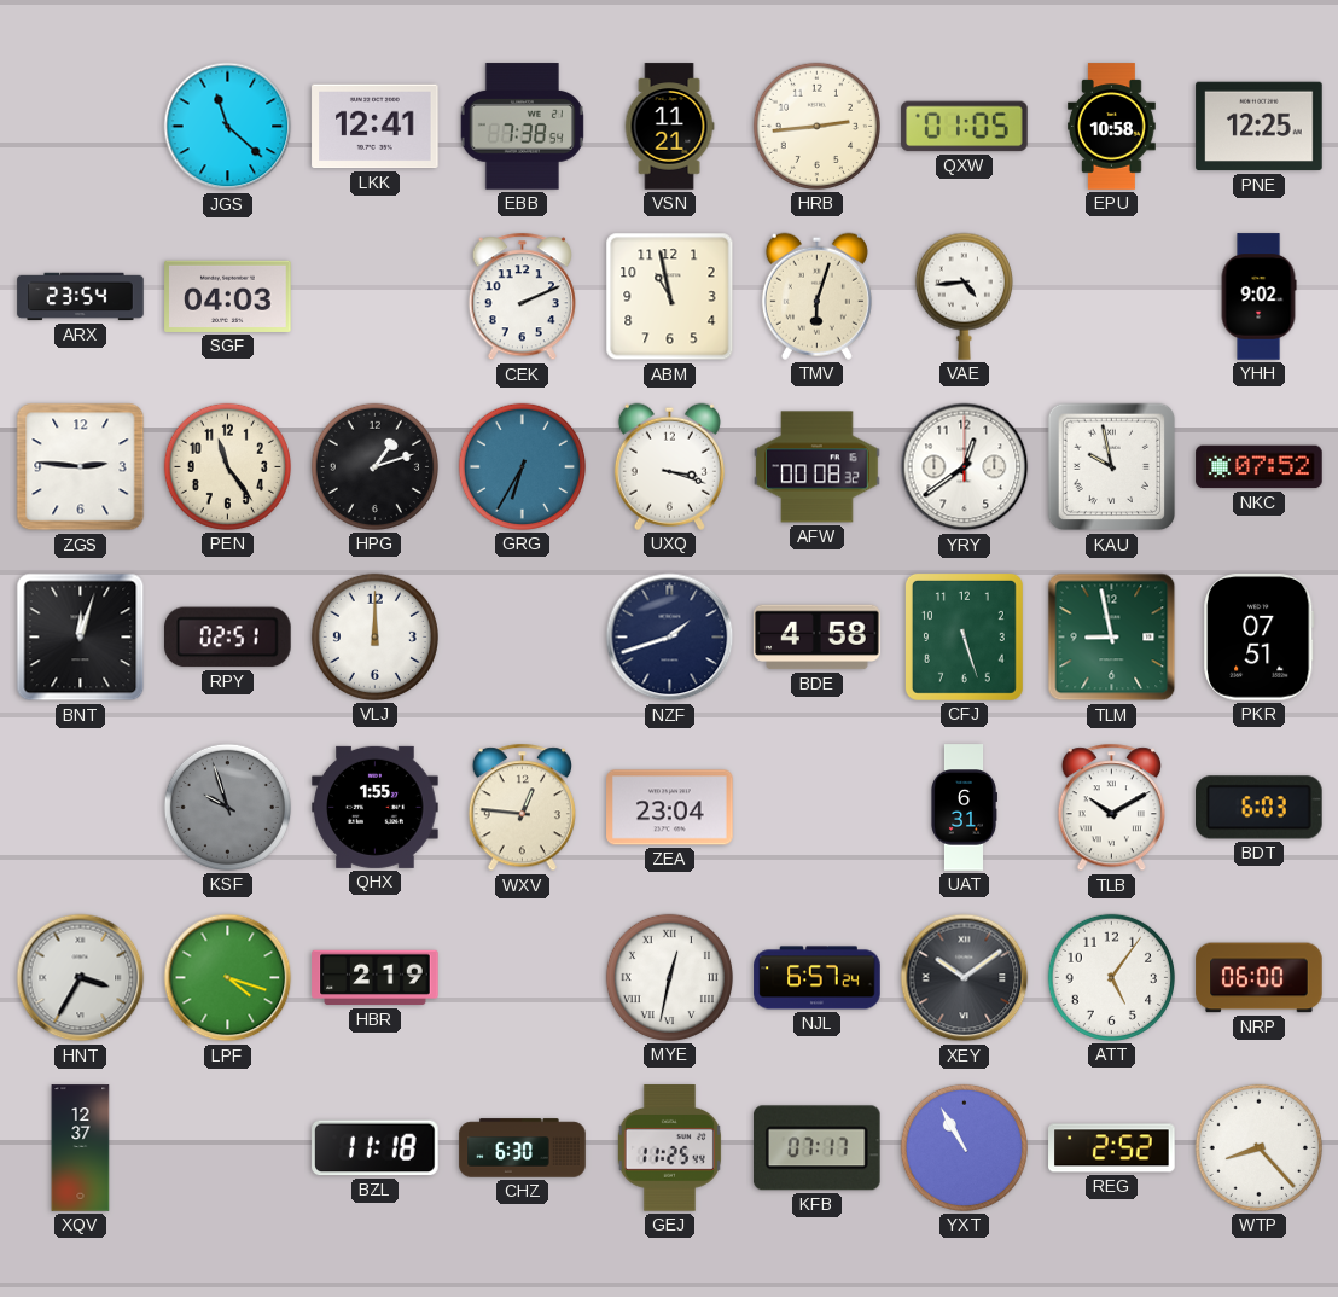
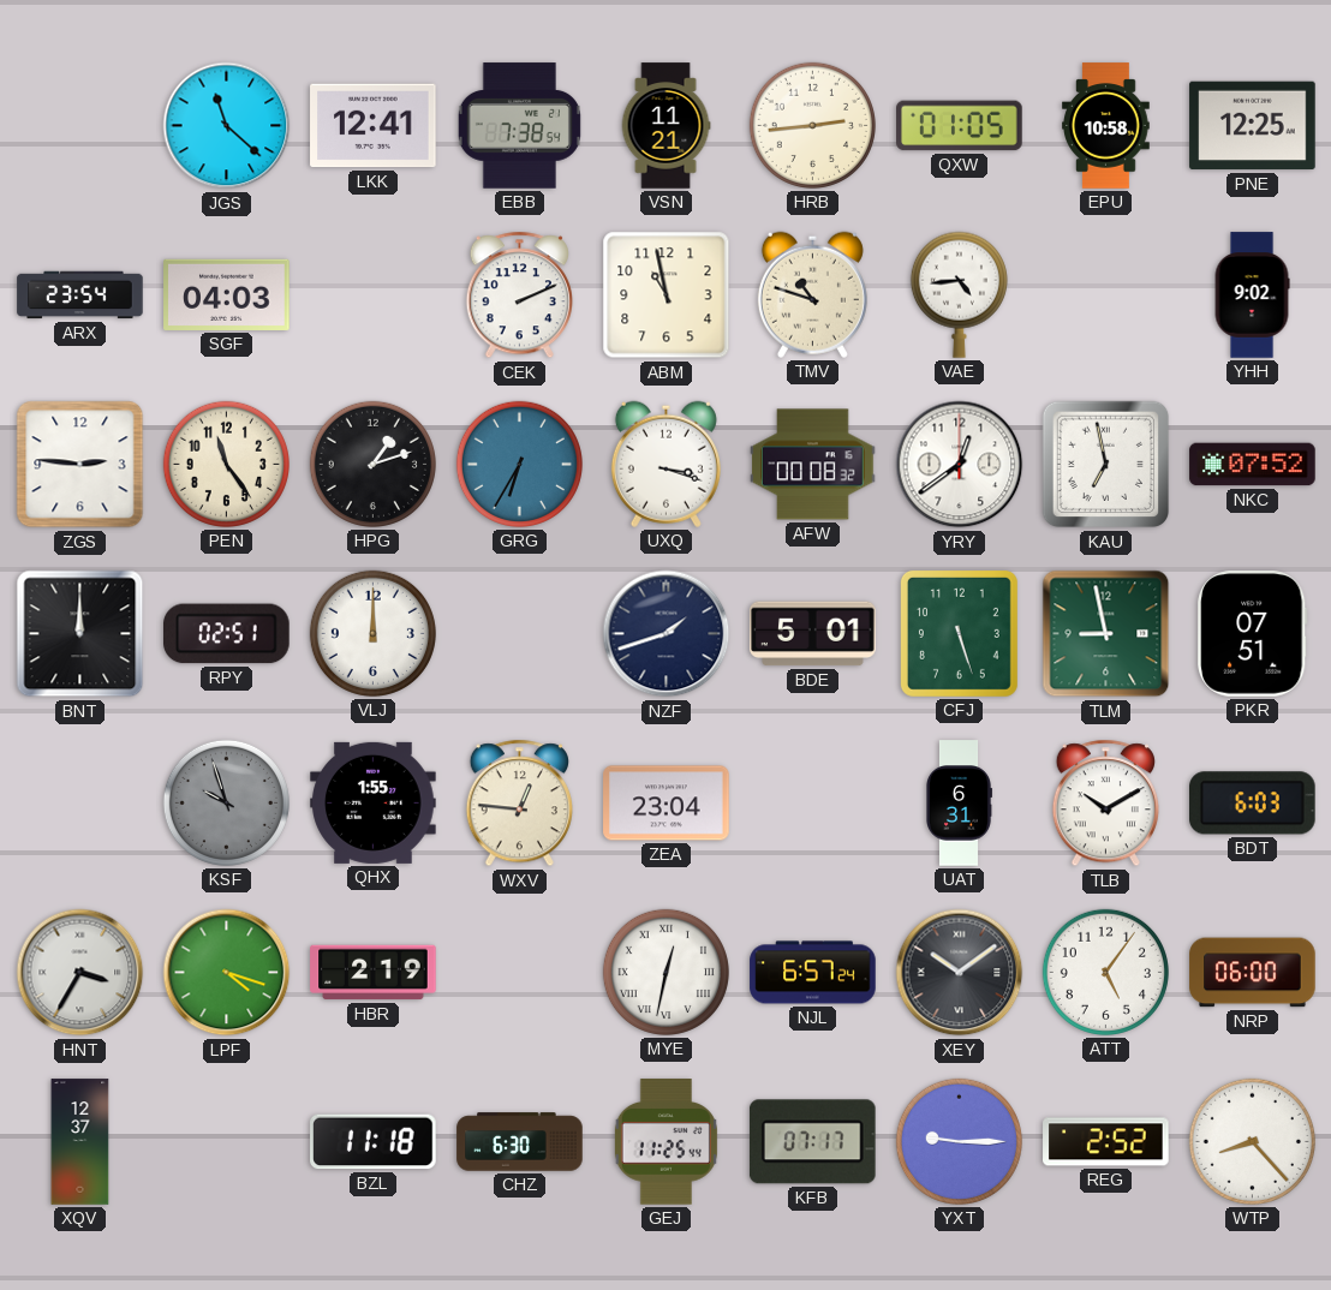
TMV: 6:03 -> 10:48 (812, 294)
KAU: 9:58 -> 6:58 (1106, 465)
BNT: 12:03 -> 12:00 (80, 634)
BDE: 4:58 -> 5:01 (813, 634)
YXT: 10:55 -> 9:15 (959, 1141)
